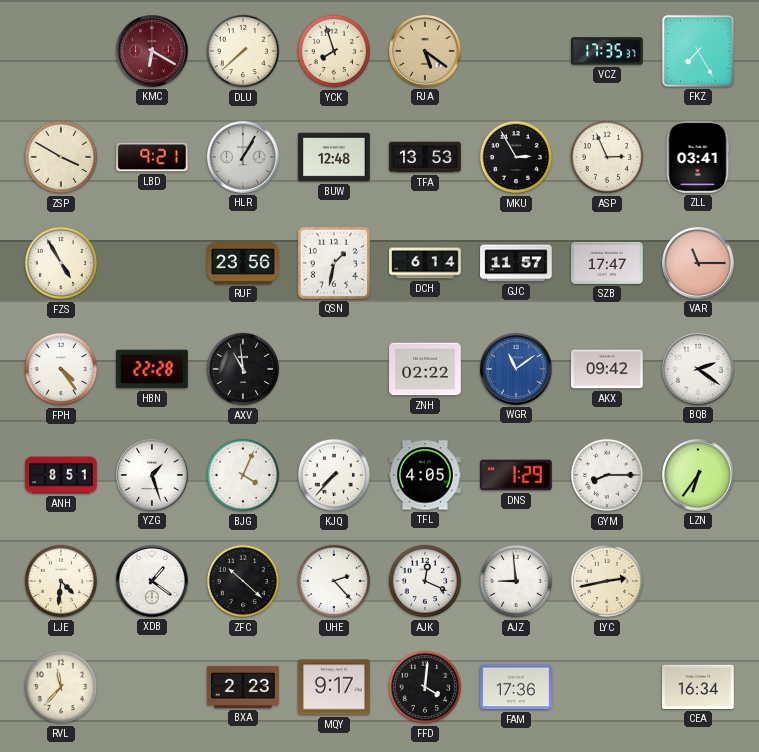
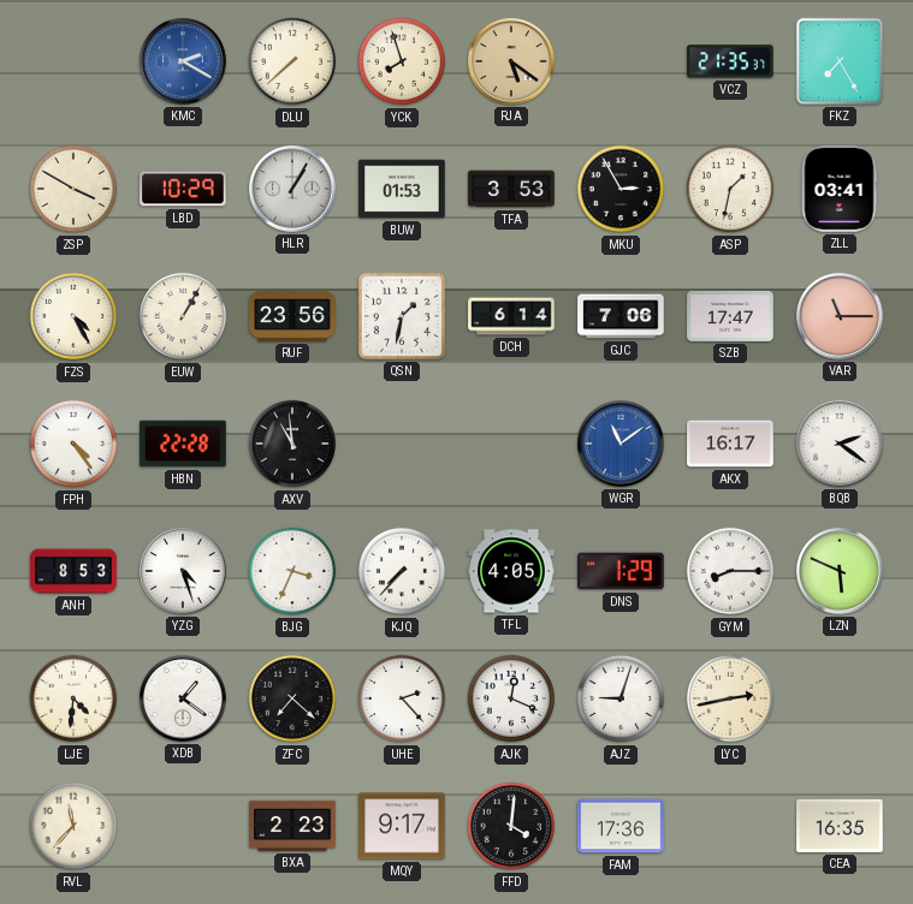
KMC: 6:20 -> 2:20 (184, 63)
KMC dial: burgundy -> blue (184, 63)
VCZ: 17:35 -> 21:35 (730, 61)
LBD: 9:21 -> 10:29 (183, 189)
BUW: 12:48 -> 01:53 (402, 189)
TFA: 13:53 -> 3:53 (511, 189)
ASP: 2:56 -> 1:32 (730, 189)
FZS: 4:55 -> 4:25 (73, 316)
EUW: none -> 1:05 (183, 316)
GJC: 11:57 -> 7:06 (621, 316)
ZNH: 02:22 -> none (425, 369)
AKX: 09:42 -> 16:17 (730, 444)
ANH: 8:51 -> 8:53 (73, 571)
YZG: 1:27 -> 4:27 (184, 572)
BJG: 4:04 -> 3:34 (292, 571)
LZN: 6:36 -> 5:49 (841, 572)
ZFC: 10:22 -> 7:22 (292, 698)
AJZ: 8:59 -> 9:03 (621, 698)
CEA: 16:34 -> 16:35 (840, 826)
